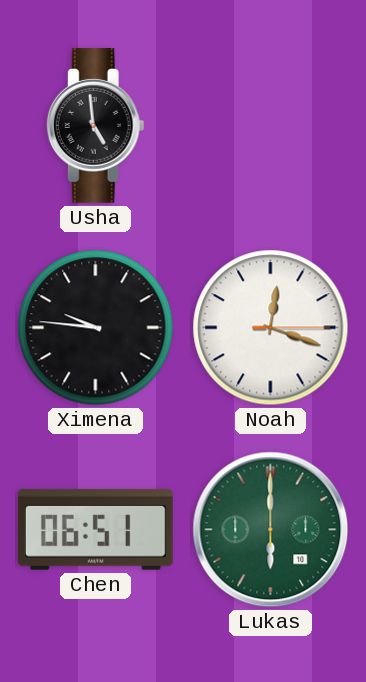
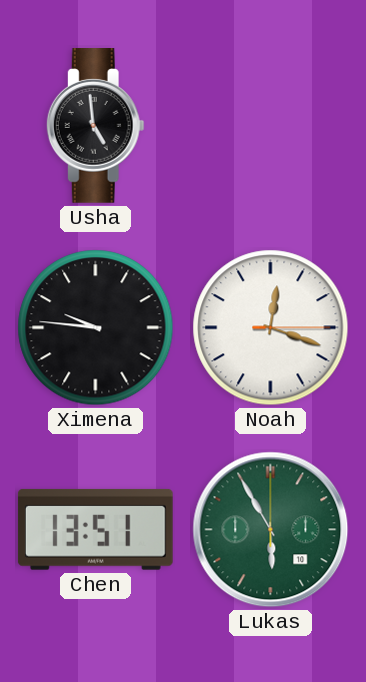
Chen: 06:51 -> 13:51 (95, 529)
Lukas: 6:00 -> 5:55 (271, 530)
